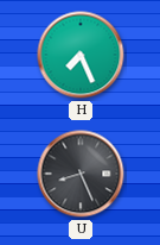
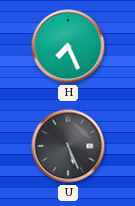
U: 8:26 -> 5:26 (68, 146)
